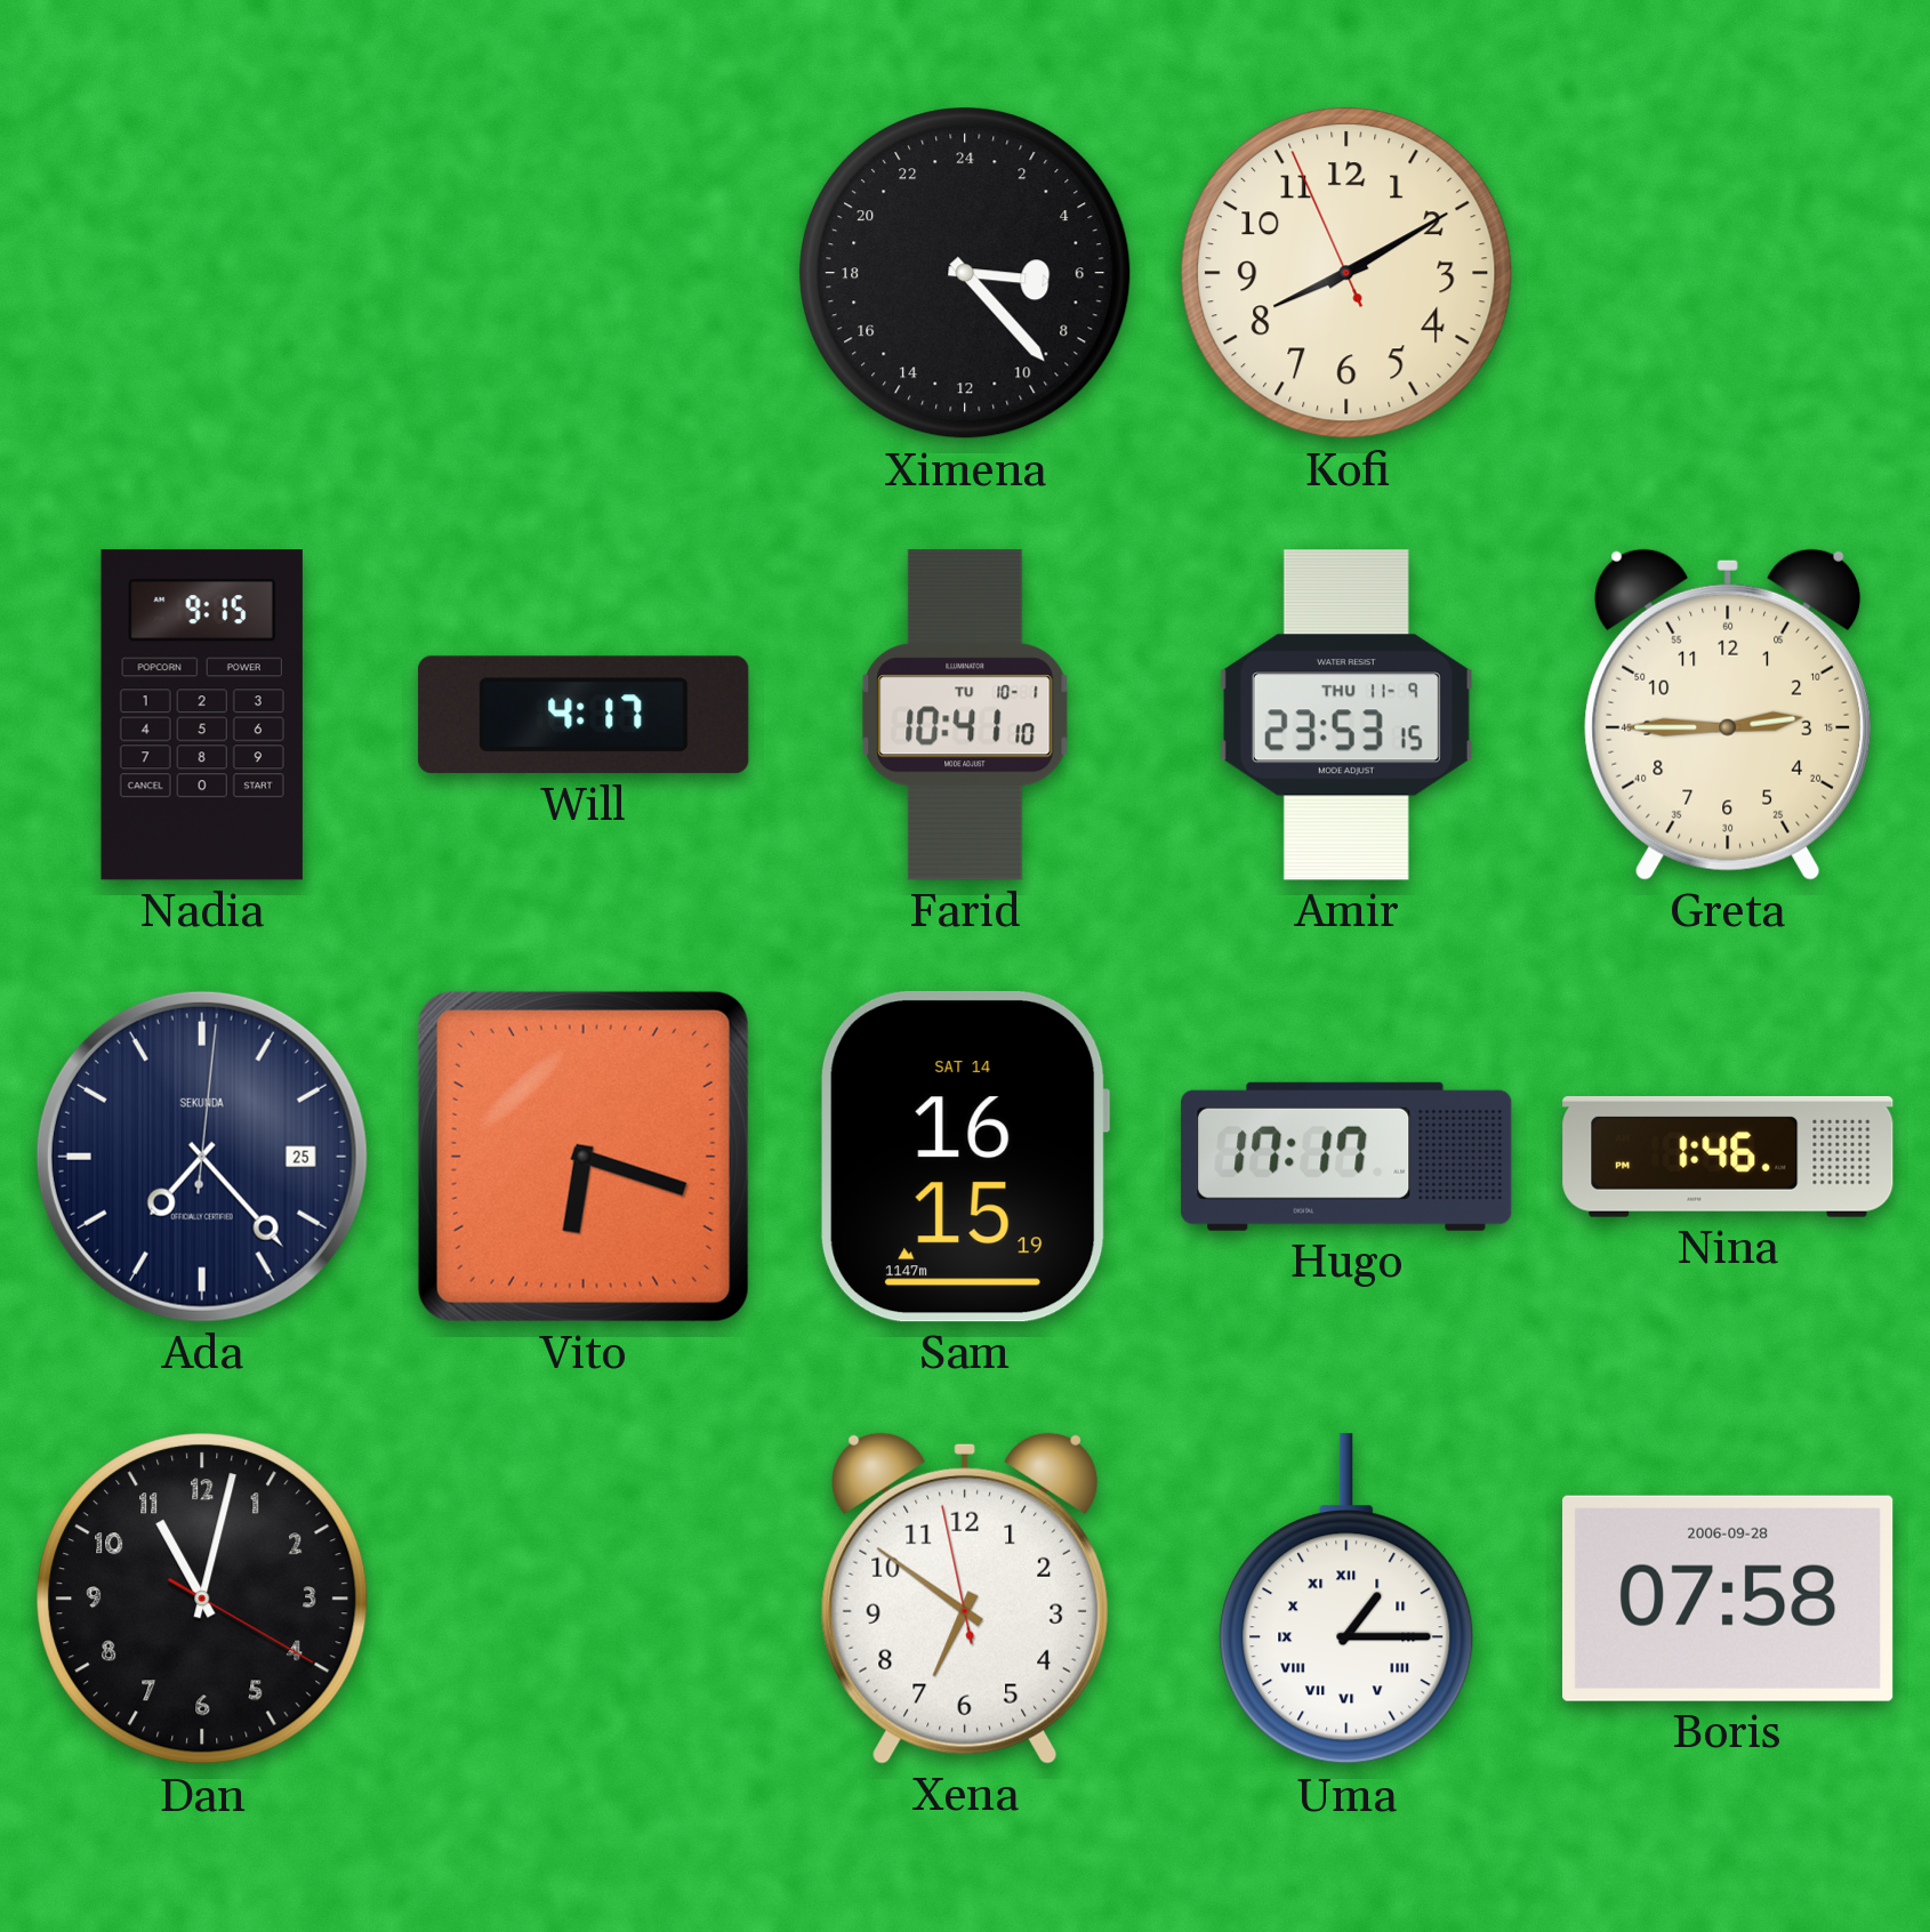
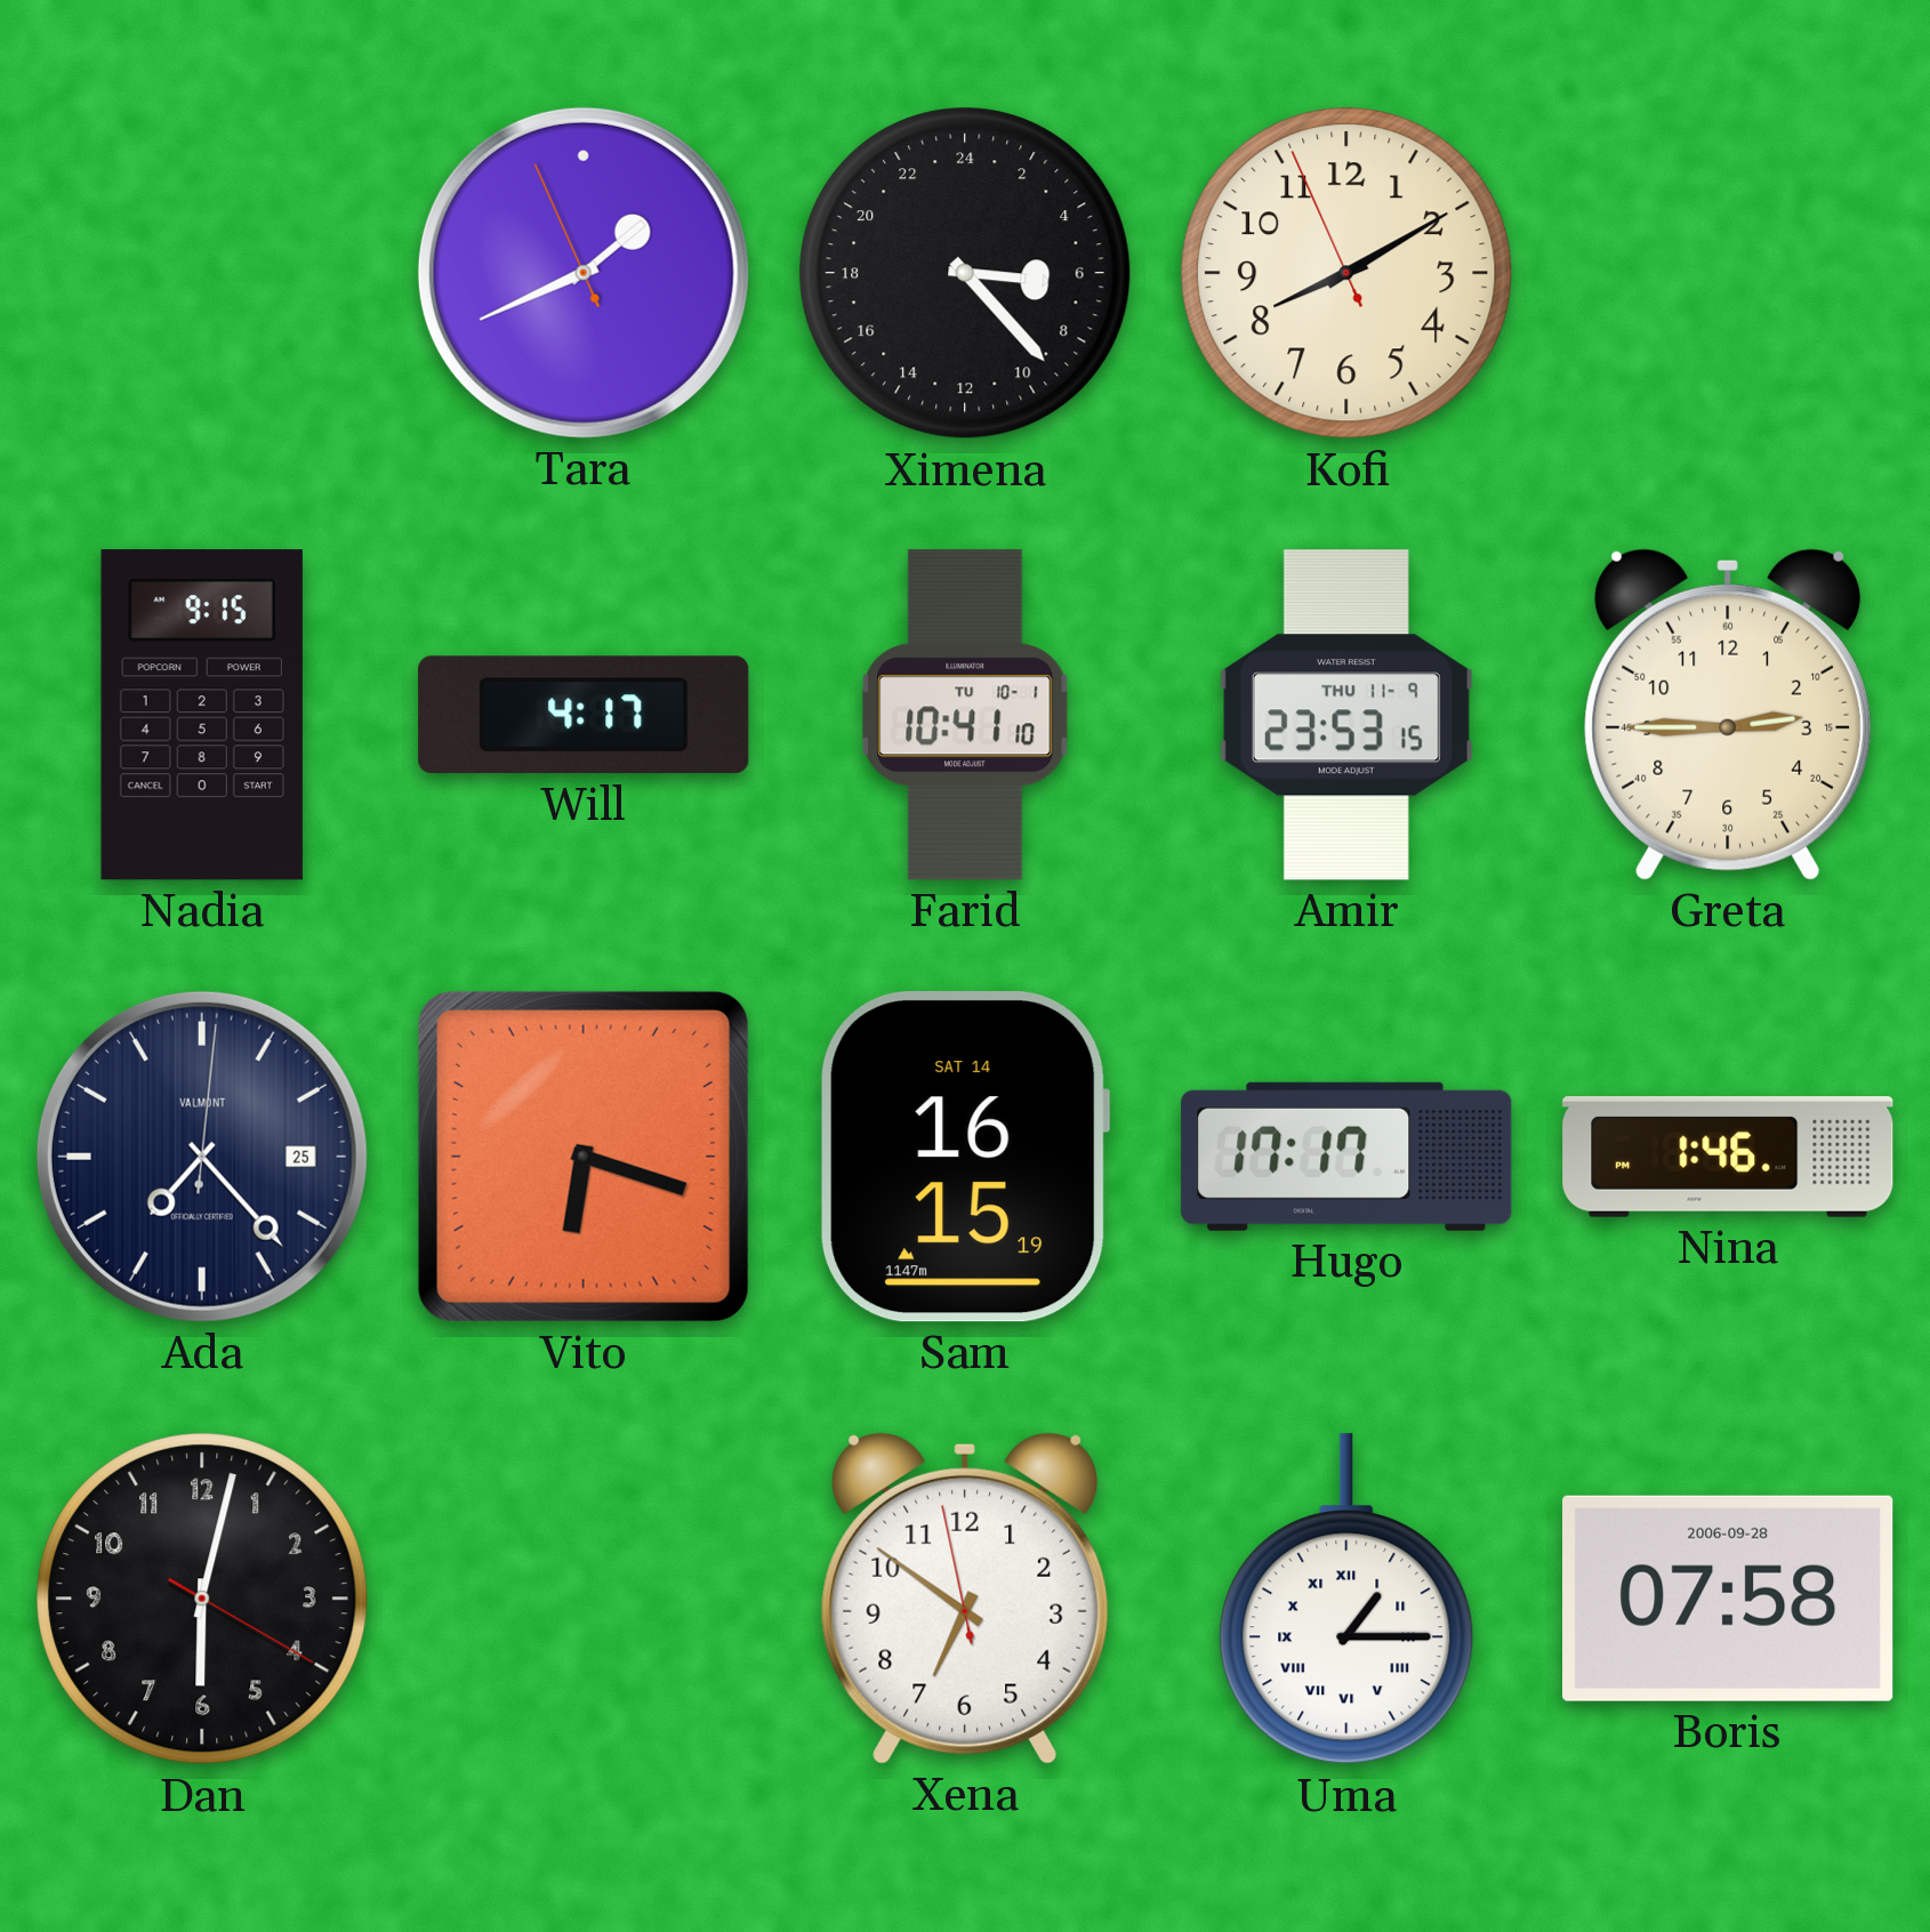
Tara: none -> 1:40 (584, 273)
Ada brand: SEKUNDA -> VALMONT (202, 1157)
Dan: 11:02 -> 6:02 (202, 1599)
